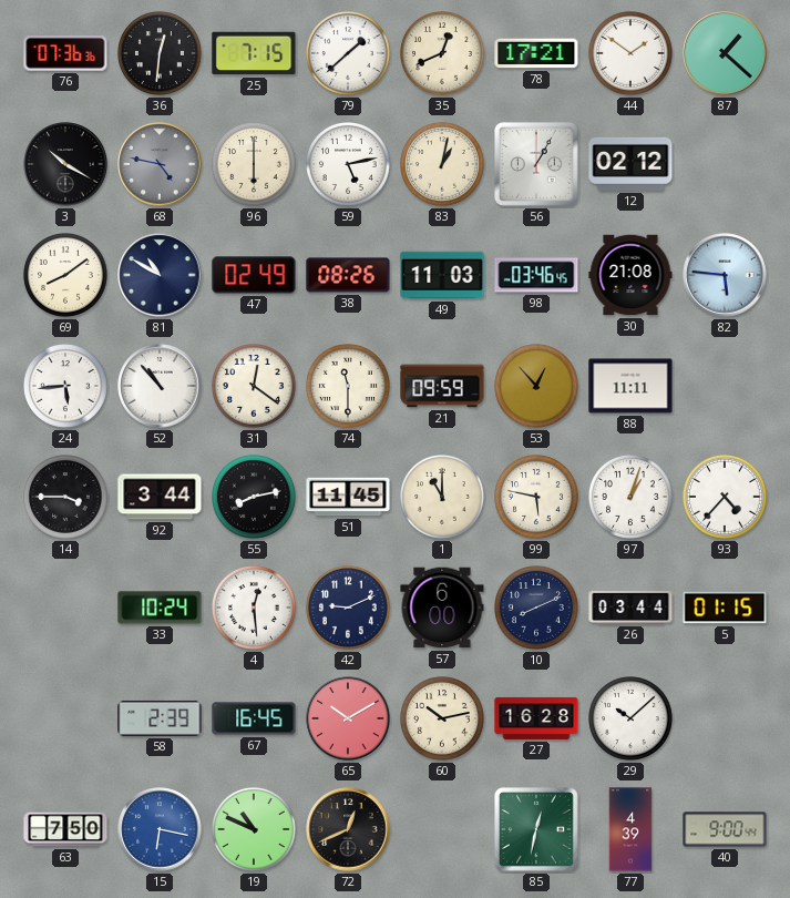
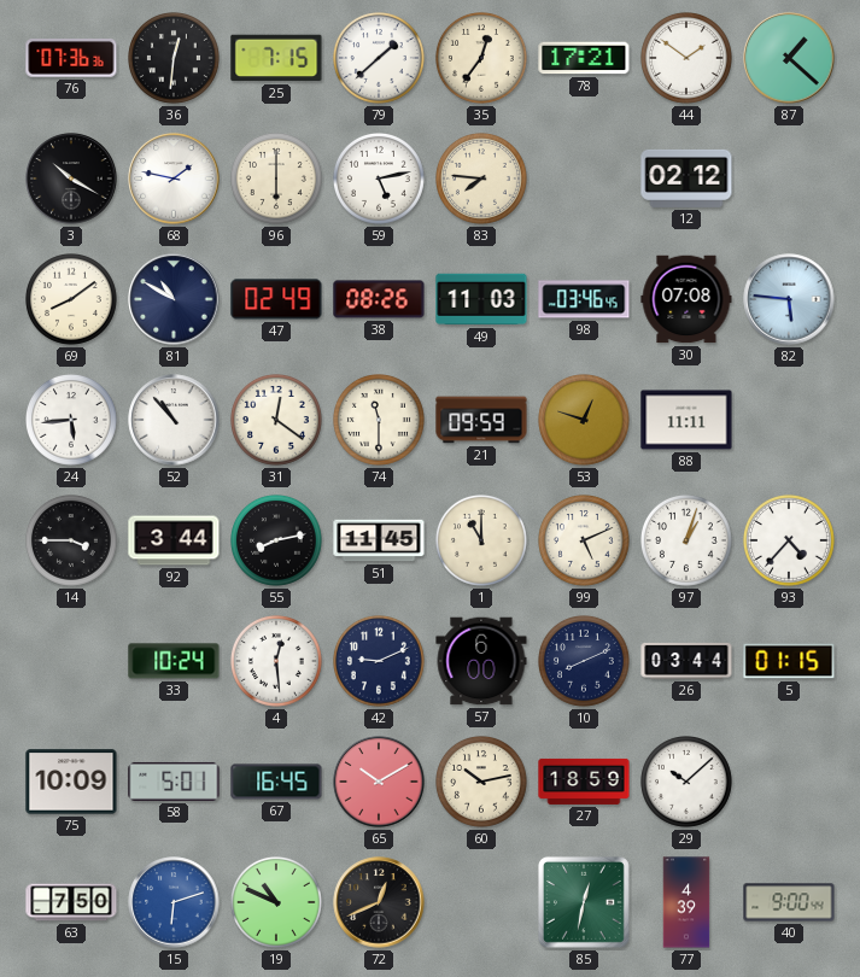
35: 12:41 -> 12:36 (482, 59)
68: 4:47 -> 1:47 (174, 179)
68 dial: grey -> white (174, 179)
83: 1:02 -> 7:46 (482, 180)
56: 1:05 -> none (536, 164)
30: 21:08 -> 07:08 (686, 299)
53: 12:53 -> 12:48 (585, 421)
99: 5:47 -> 5:11 (585, 542)
75: none -> 10:09 (71, 782)
58: 2:39 -> 5:01 (174, 782)
27: 16:28 -> 18:59 (584, 782)
15: 6:17 -> 6:12 (174, 902)
